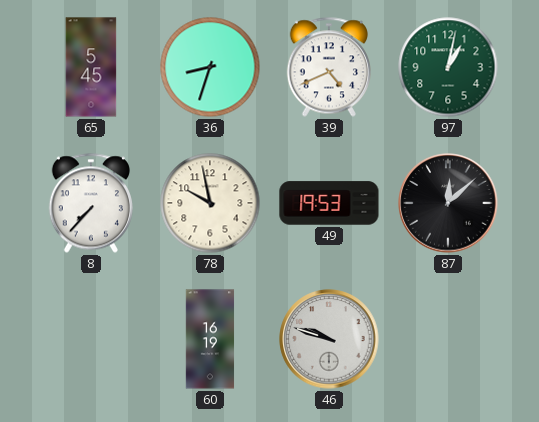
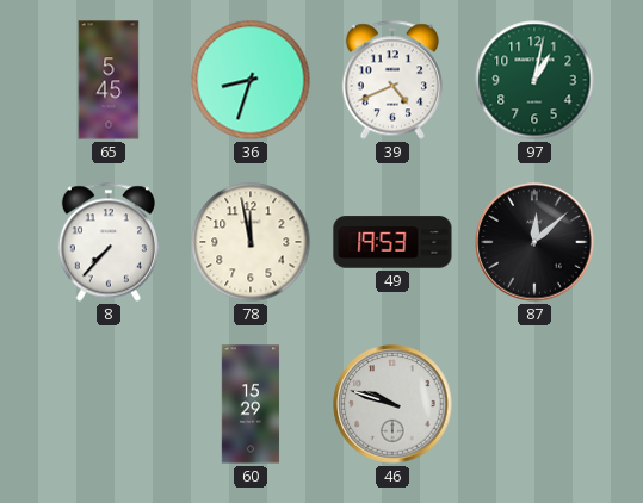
78: 9:58 -> 11:58 (251, 242)
60: 16:19 -> 15:29 (251, 404)
